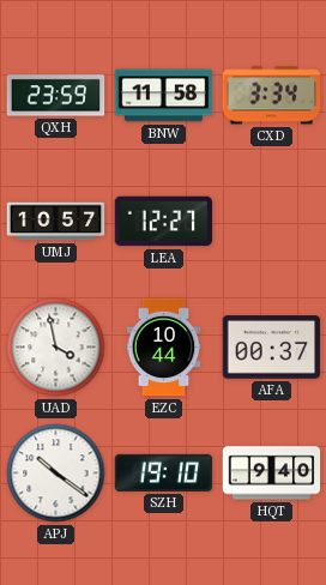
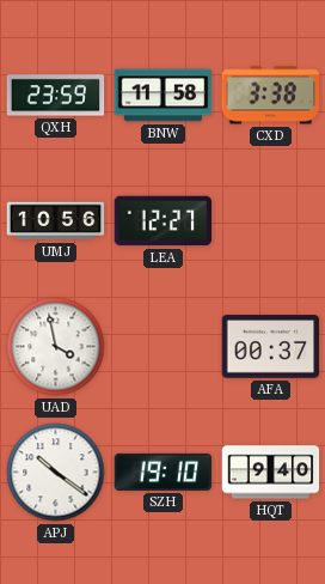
CXD: 3:34 -> 3:38 (271, 96)
UMJ: 10:57 -> 10:56 (56, 221)
EZC: 10:44 -> none (164, 348)
